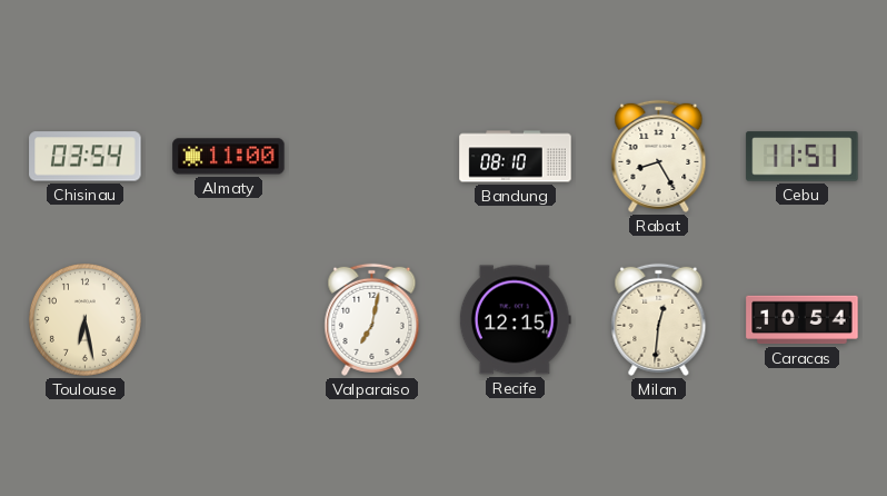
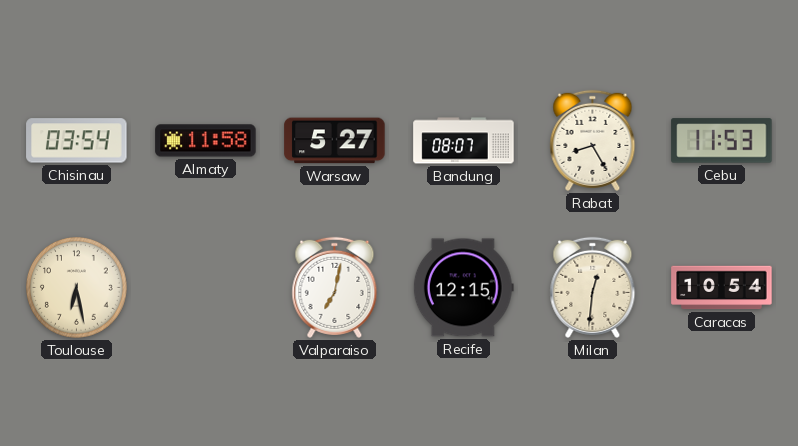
Almaty: 11:00 -> 11:58 (206, 141)
Warsaw: none -> 5:27 (335, 141)
Bandung: 08:10 -> 08:07 (464, 141)
Cebu: 11:51 -> 11:53 (722, 141)
